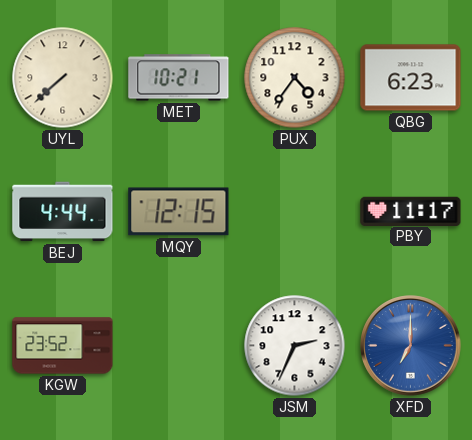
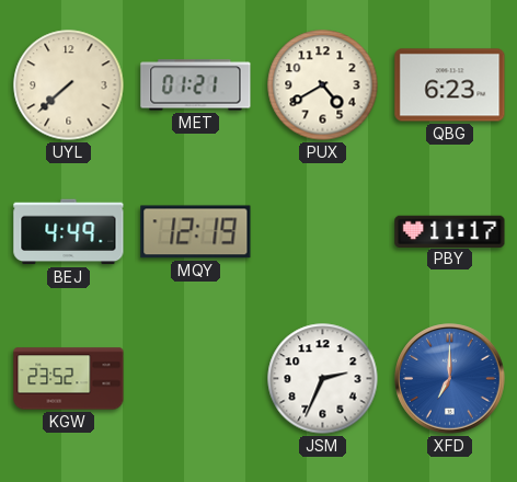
MET: 10:21 -> 01:21 (196, 85)
PUX: 4:36 -> 4:40 (323, 85)
BEJ: 4:44 -> 4:49 (69, 232)
MQY: 12:15 -> 12:19 (196, 232)
